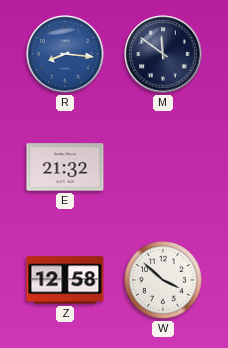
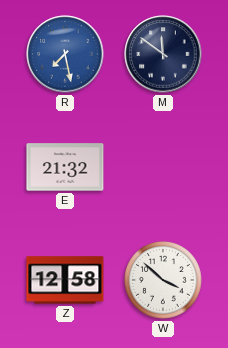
R: 8:16 -> 7:28 (65, 54)
